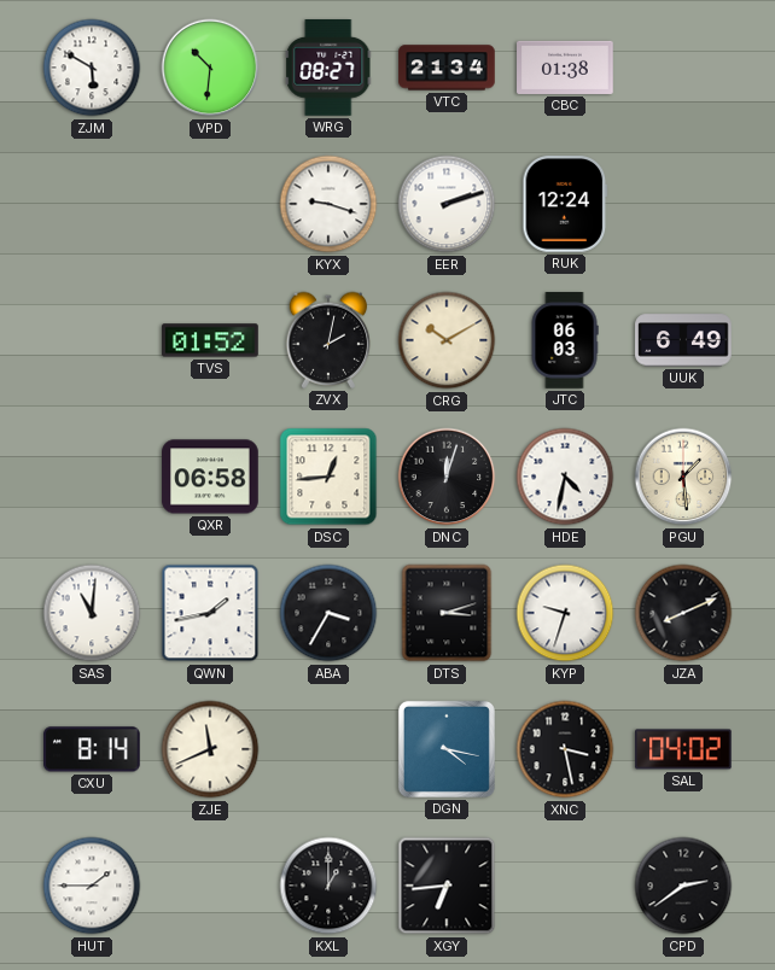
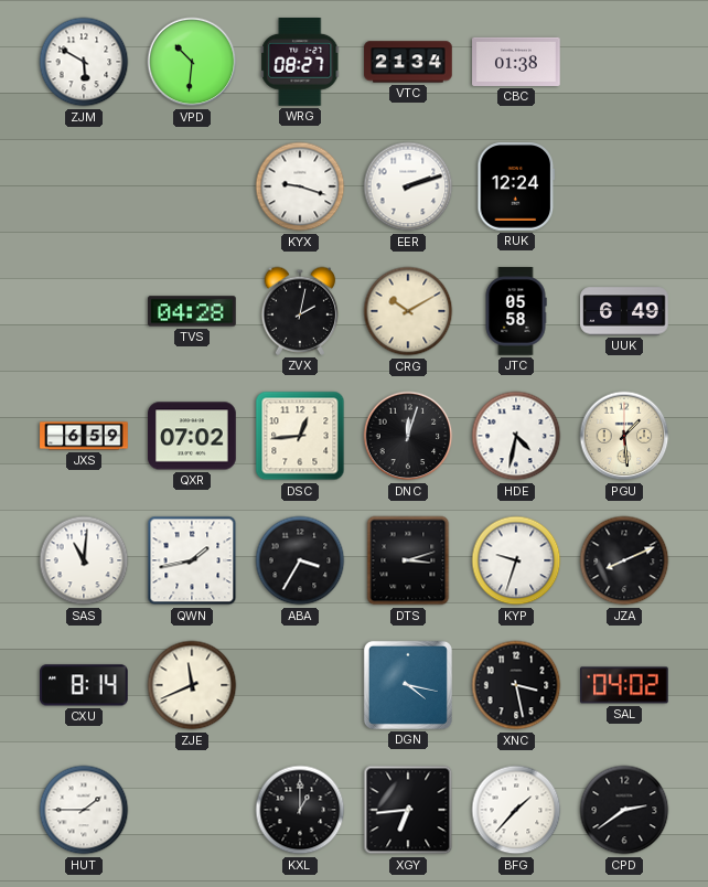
TVS: 01:52 -> 04:28 (192, 311)
JTC: 06:03 -> 05:58 (516, 311)
JXS: none -> 6:59 (84, 436)
QXR: 06:58 -> 07:02 (192, 436)
BFG: none -> 1:37 (516, 810)
